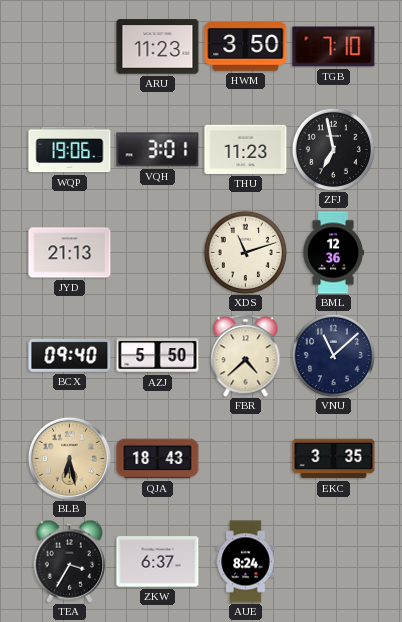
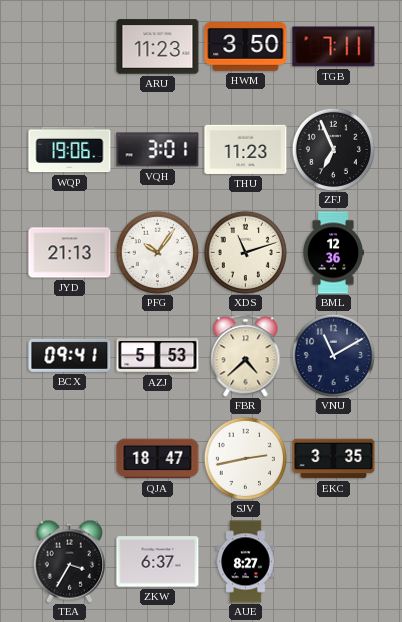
TGB: 7:10 -> 7:11 (334, 47)
ZFJ: 6:58 -> 6:56 (333, 149)
PFG: none -> 10:06 (157, 252)
BCX: 09:40 -> 09:41 (70, 355)
AZJ: 5:50 -> 5:53 (158, 356)
VNU: 11:08 -> 11:10 (333, 355)
BLB: 6:28 -> none (69, 458)
QJA: 18:43 -> 18:47 (158, 459)
SJV: none -> 2:43 (245, 458)
AUE: 8:24 -> 8:27 (246, 562)
